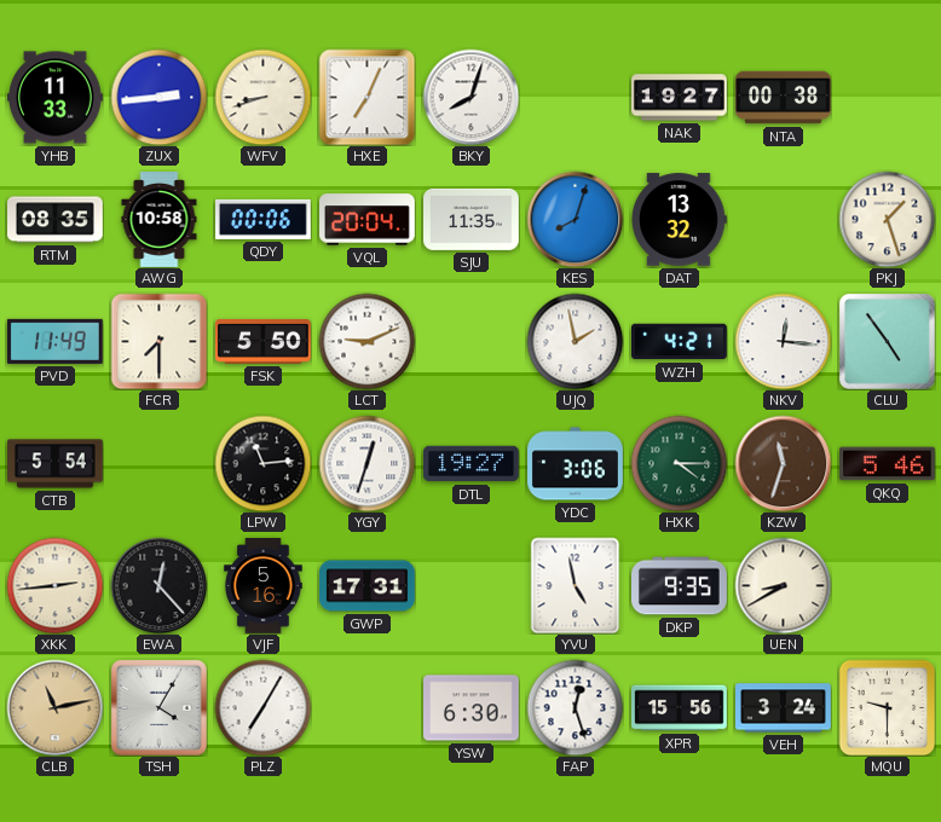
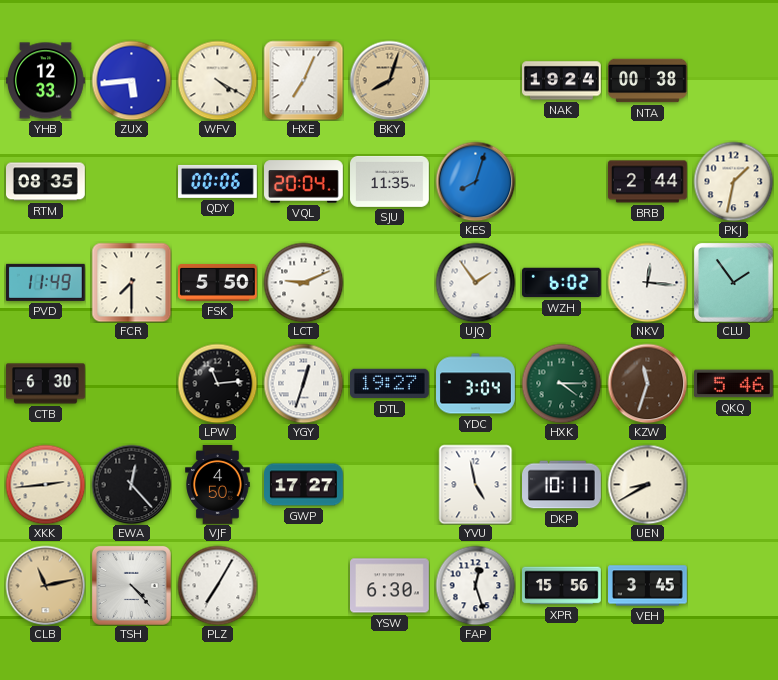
YHB: 11:33 -> 12:33 (46, 81)
ZUX: 2:44 -> 5:44 (131, 80)
WFV: 8:42 -> 4:20 (217, 80)
BKY dial: white -> champagne (389, 80)
NAK: 19:27 -> 19:24 (562, 81)
AWG: 10:58 -> none (160, 220)
DAT: 13:32 -> none (680, 220)
BRB: none -> 2:44 (648, 182)
PKJ: 1:27 -> 1:32 (733, 181)
UJQ: 1:58 -> 1:54 (475, 282)
WZH: 4:21 -> 6:02 (562, 283)
CLU: 4:54 -> 1:54 (733, 282)
CTB: 5:54 -> 6:30 (46, 384)
YDC: 3:06 -> 3:04 (476, 384)
VJF: 5:16 -> 4:50 (218, 485)
GWP: 17:31 -> 17:27 (304, 485)
DKP: 9:35 -> 10:11 (562, 485)
TSH: 4:05 -> 4:23 (131, 585)
VEH: 3:24 -> 3:45 (648, 586)
MQU: 9:30 -> none (887, 707)
